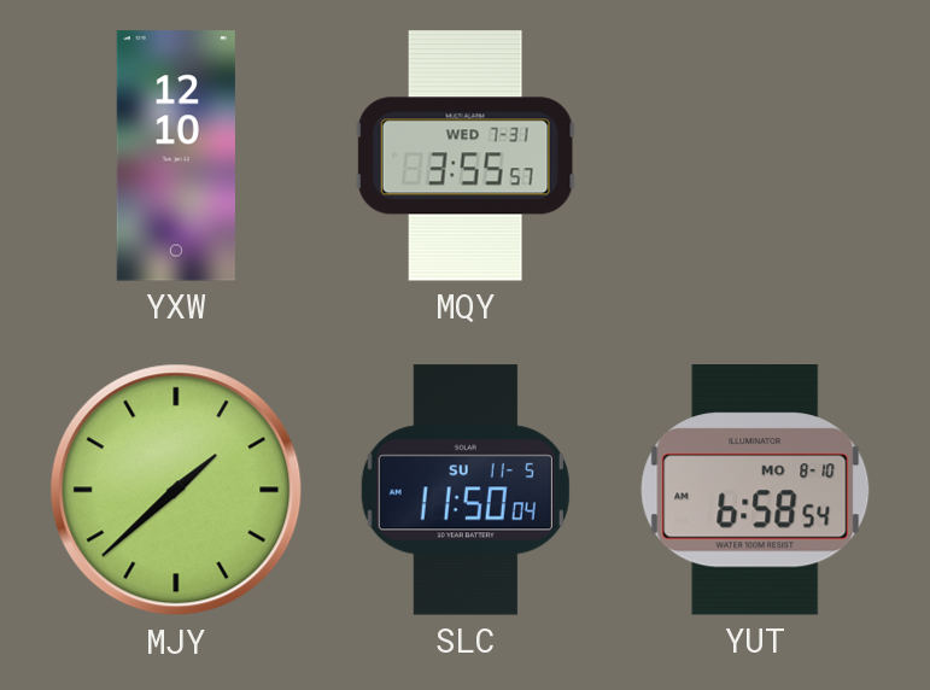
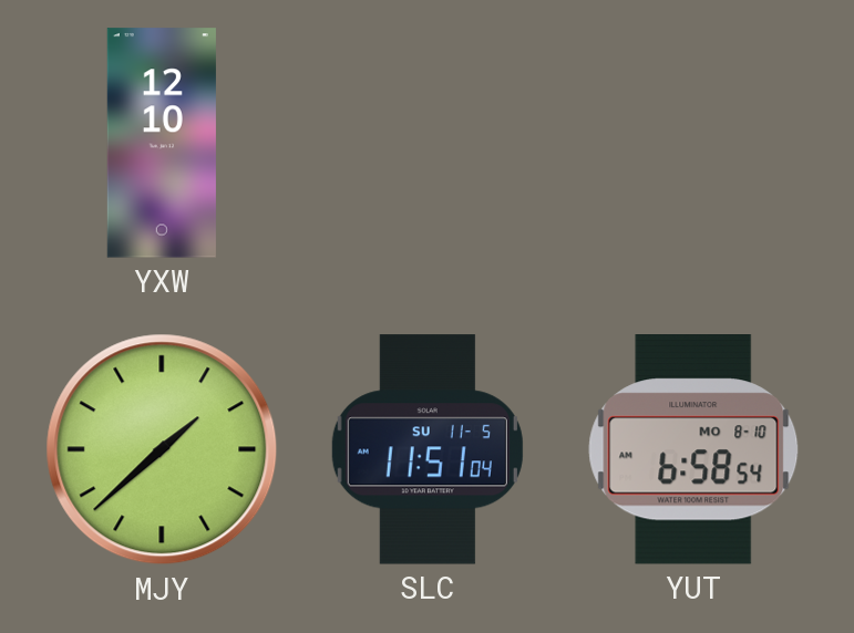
MQY: 3:55 -> none (466, 156)
SLC: 11:50 -> 11:51 (428, 449)
